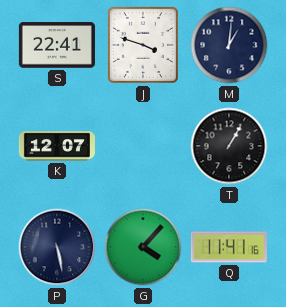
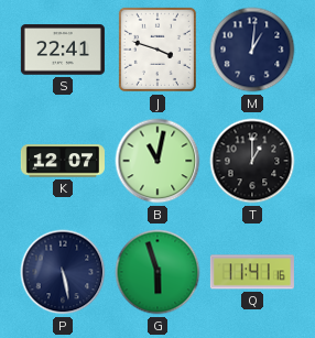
B: none -> 11:02 (157, 161)
T: 1:05 -> 1:00 (252, 161)
G: 4:07 -> 5:57 (157, 272)
